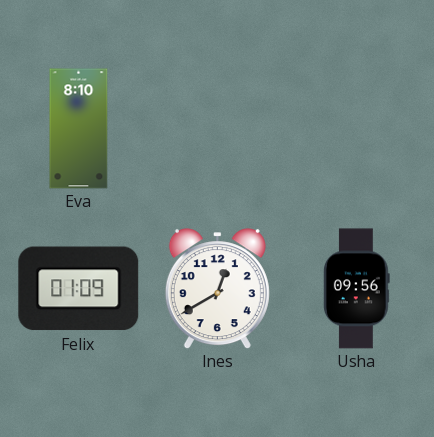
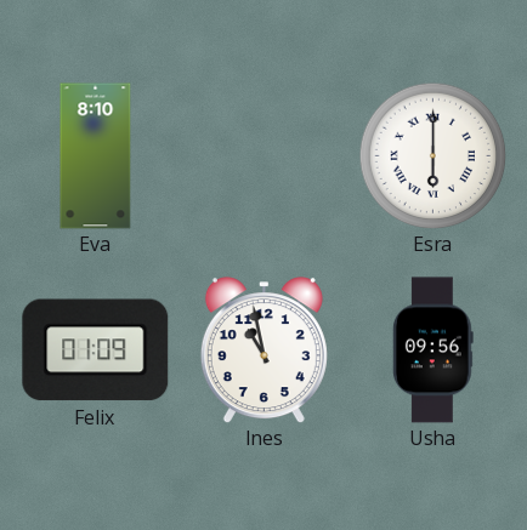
Esra: none -> 6:00 (432, 155)
Ines: 12:40 -> 10:58 (263, 351)
